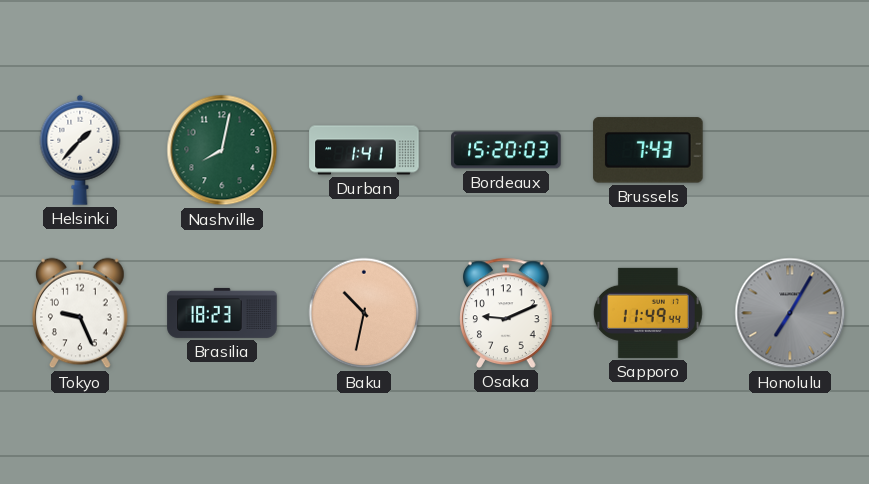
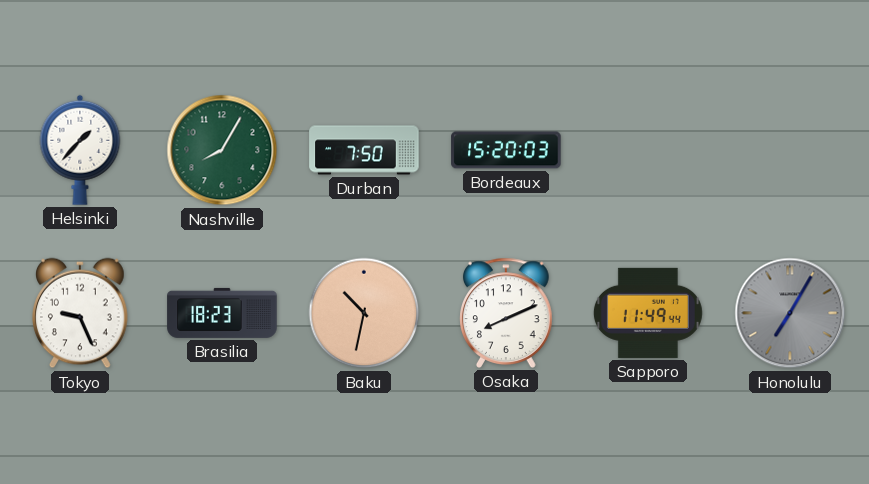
Nashville: 8:02 -> 8:05 (222, 150)
Durban: 1:41 -> 7:50 (364, 150)
Brussels: 7:43 -> none (648, 150)
Osaka: 9:11 -> 8:11 (507, 313)
